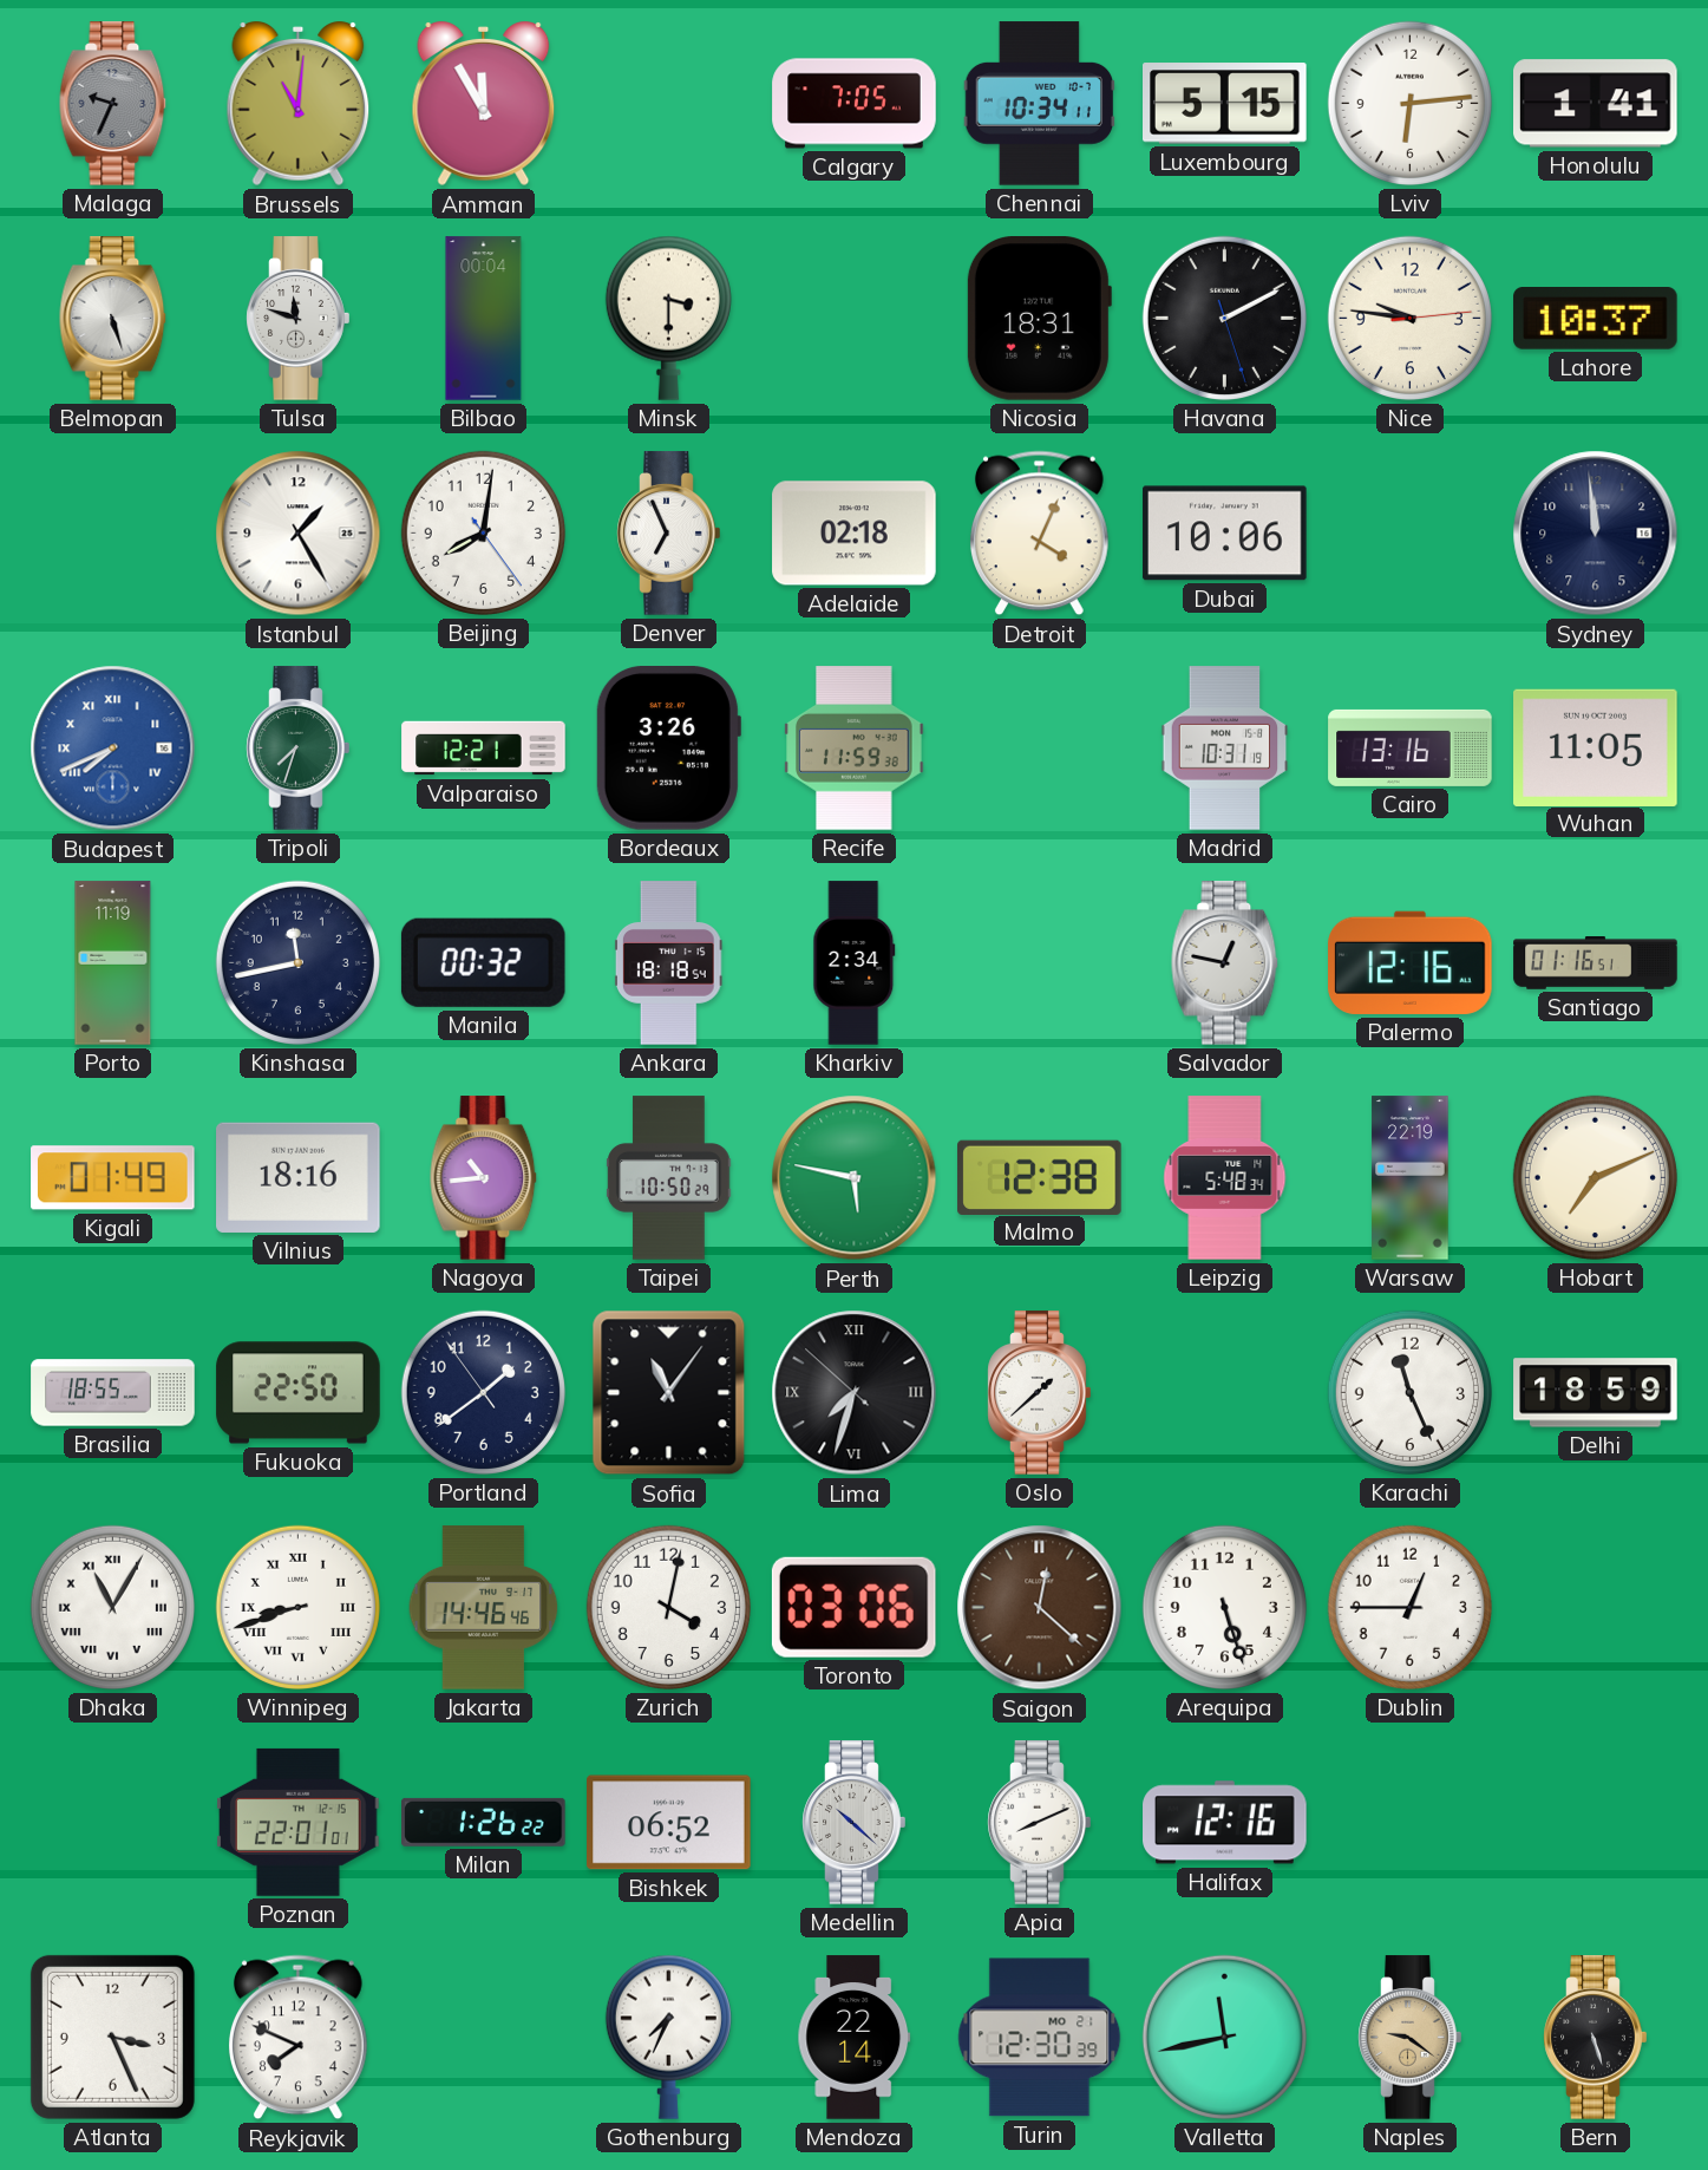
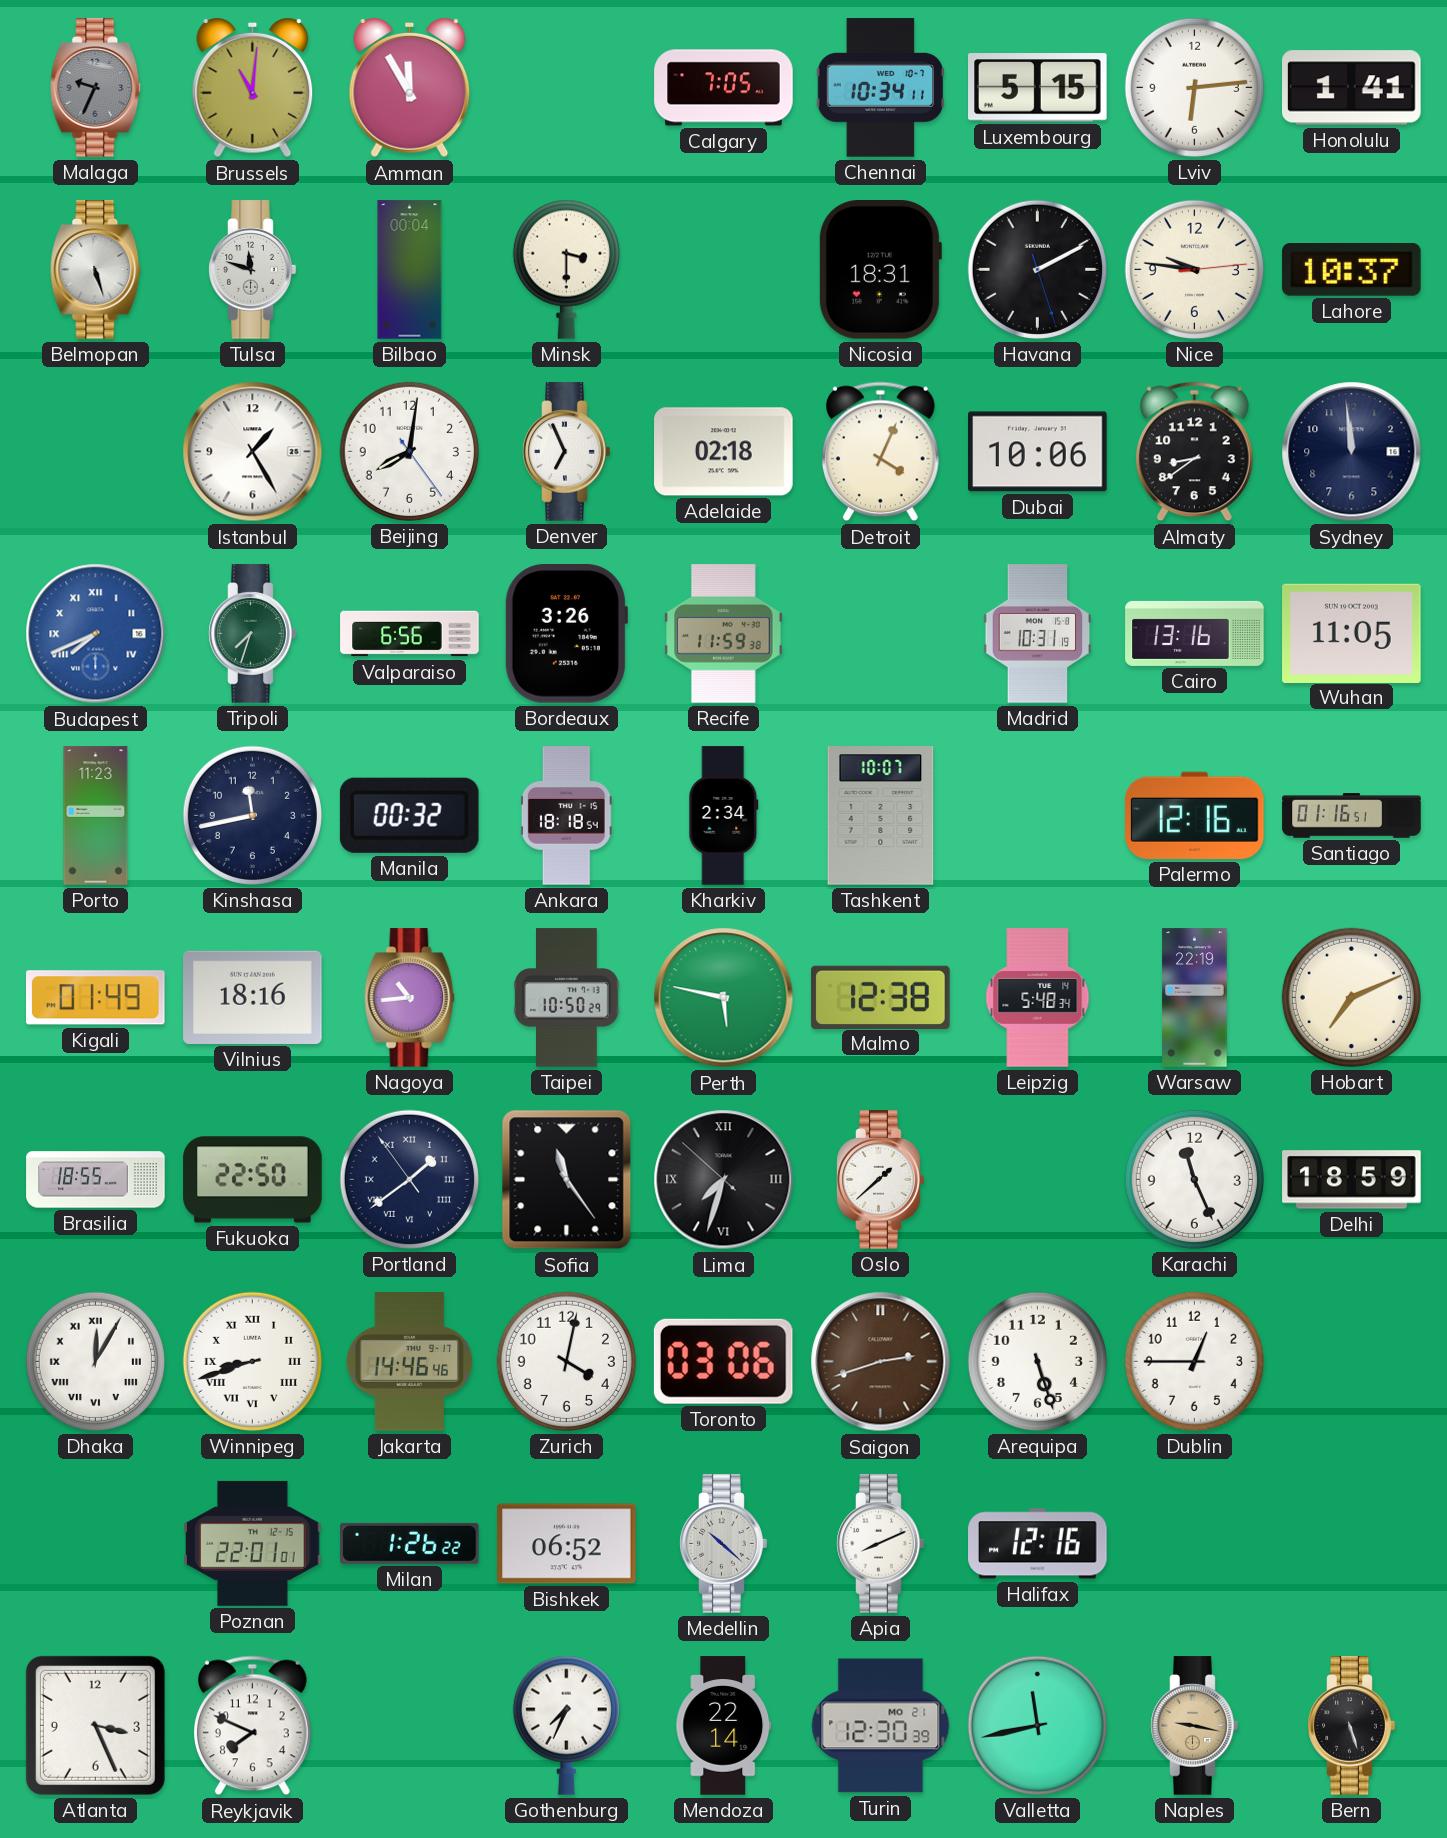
Almaty: none -> 8:39 (1194, 452)
Valparaiso: 12:21 -> 6:56 (410, 634)
Porto: 11:19 -> 11:23 (96, 816)
Tashkent: none -> 10:07 (881, 816)
Salvador: 12:47 -> none (1225, 963)
Portland numerals: Arabic -> Roman (409, 1179)
Sofia: 11:06 -> 11:24 (567, 1180)
Dhaka: 11:05 -> 12:05 (95, 1361)
Saigon: 12:22 -> 2:42 (881, 1362)
Naples: 9:21 -> 9:17 (1195, 1726)
